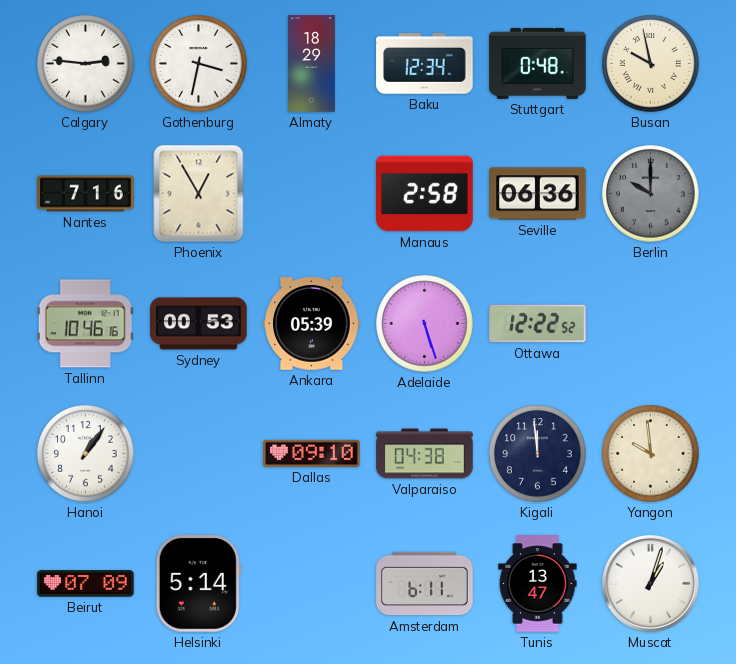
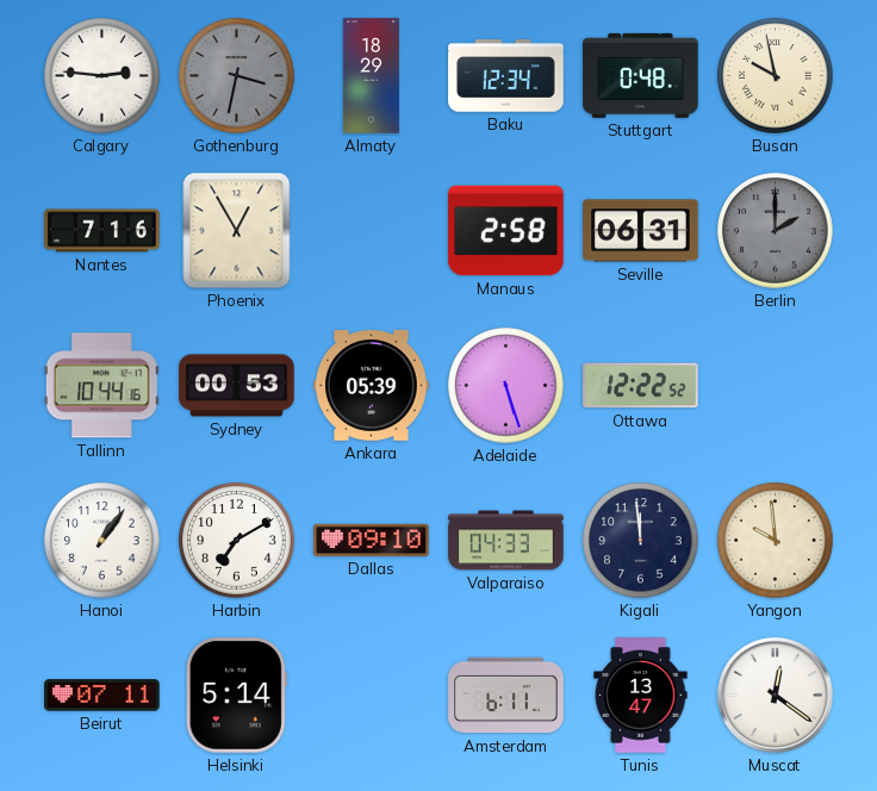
Gothenburg dial: white -> grey (237, 76)
Seville: 06:36 -> 06:31 (641, 231)
Berlin: 10:00 -> 2:00 (776, 231)
Tallinn: 10:46 -> 10:44 (101, 386)
Harbin: none -> 7:10 (237, 541)
Valparaiso: 04:38 -> 04:33 (506, 541)
Beirut: 07:09 -> 07:11 (102, 696)
Muscat: 1:03 -> 12:21 (775, 695)
